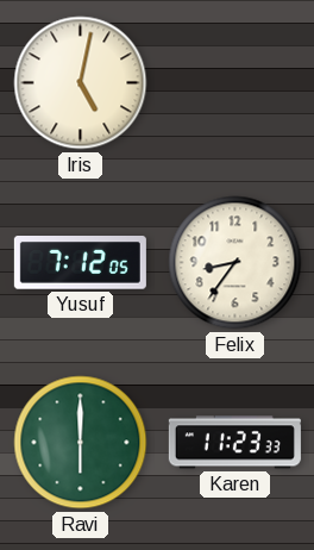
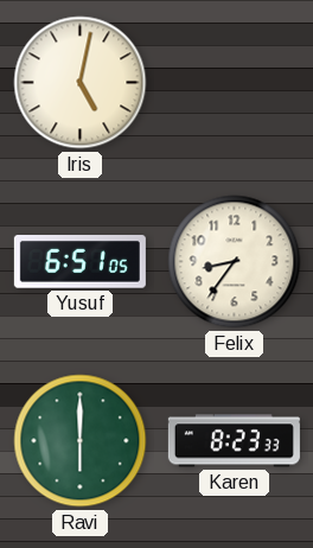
Yusuf: 7:12 -> 6:51 (79, 262)
Karen: 11:23 -> 8:23 (234, 441)
